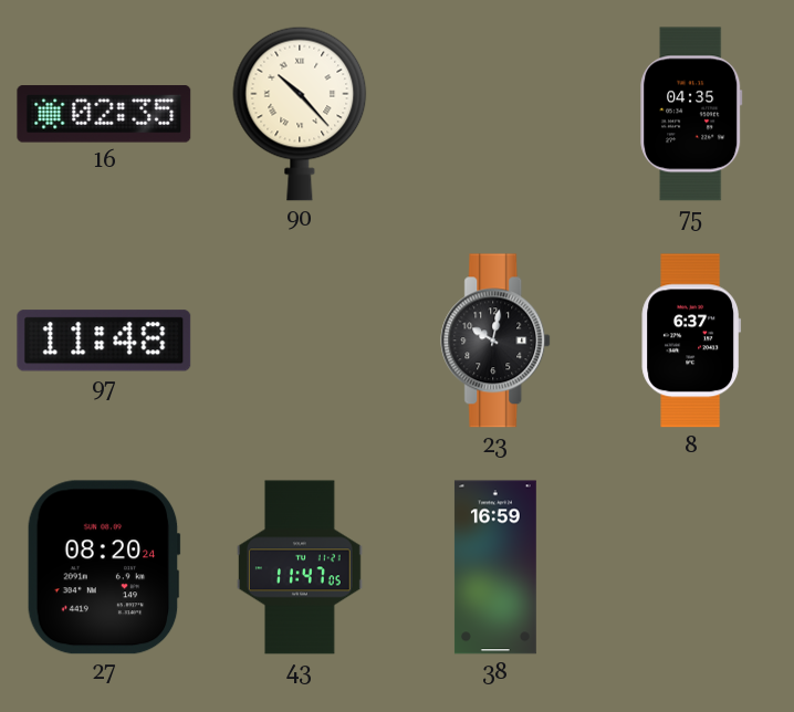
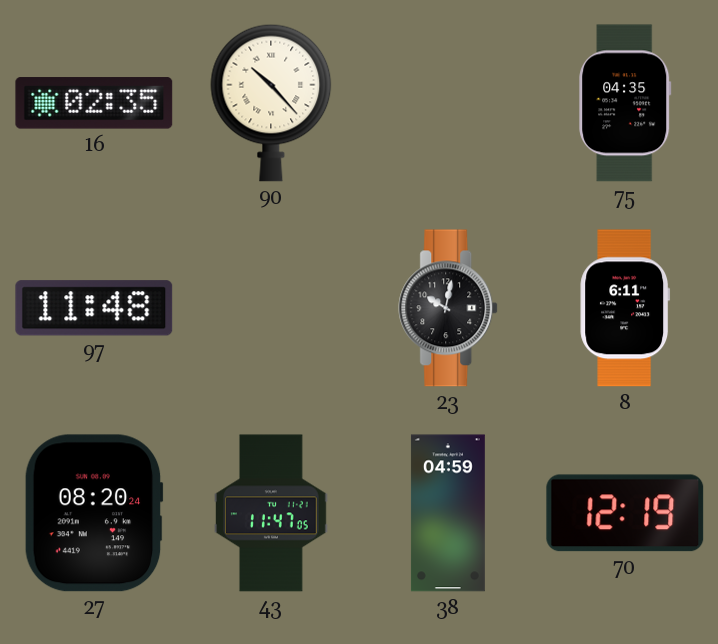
8: 6:37 -> 6:11 (625, 308)
38: 16:59 -> 04:59 (448, 513)
70: none -> 12:19 (625, 513)
